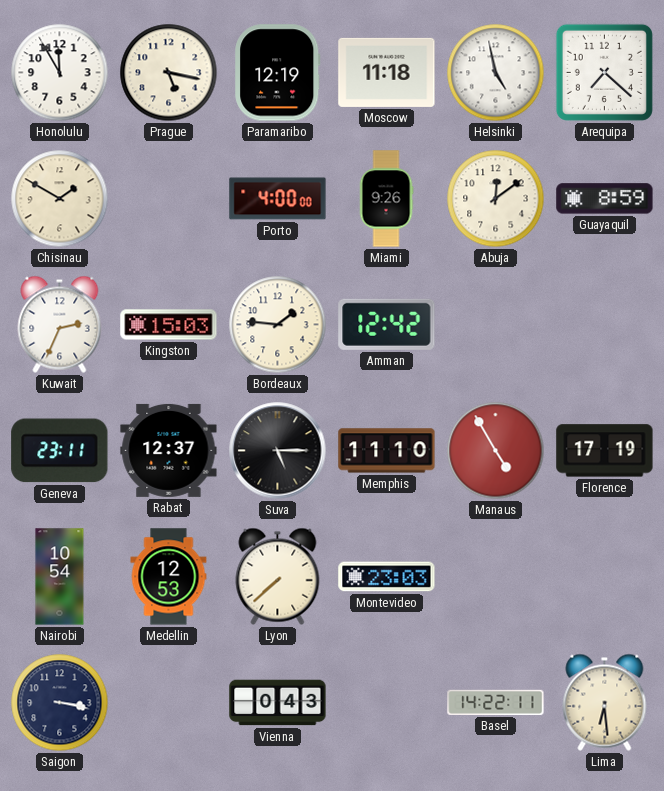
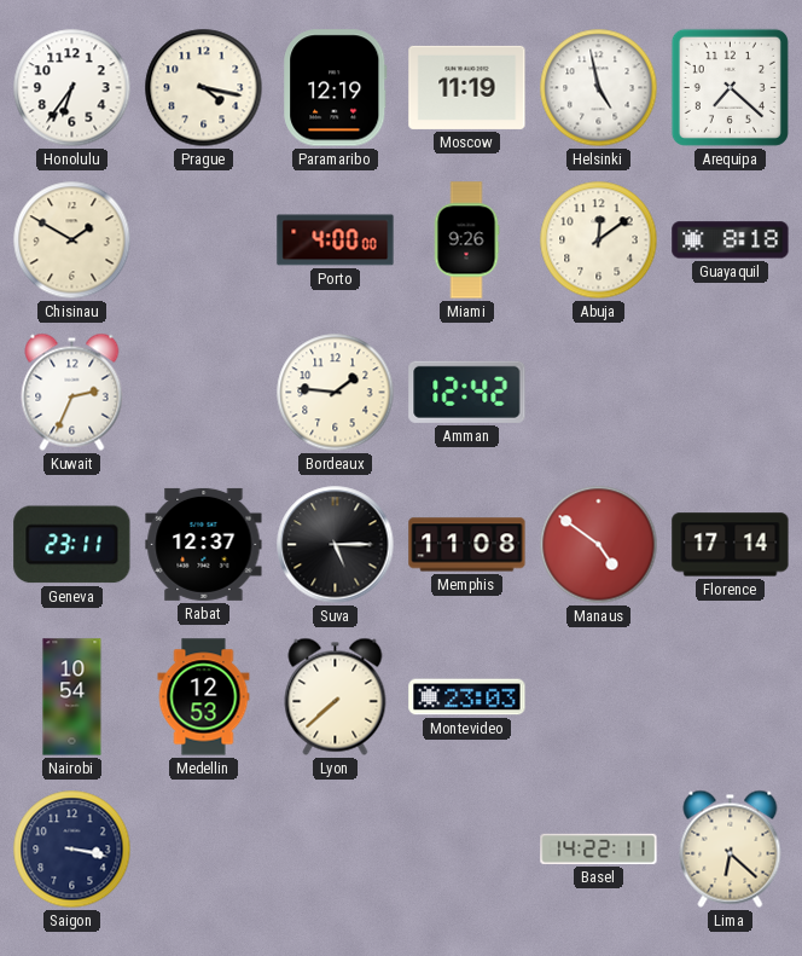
Honolulu: 11:55 -> 6:36 (72, 88)
Prague: 5:17 -> 4:17 (204, 88)
Moscow: 11:18 -> 11:19 (467, 87)
Guayaquil: 8:59 -> 8:18 (731, 241)
Kingston: 15:03 -> none (169, 325)
Memphis: 11:10 -> 11:08 (467, 545)
Manaus: 4:55 -> 4:51 (599, 545)
Florence: 17:19 -> 17:14 (731, 545)
Vienna: 0:43 -> none (278, 703)
Lima: 6:29 -> 6:22 (731, 848)
